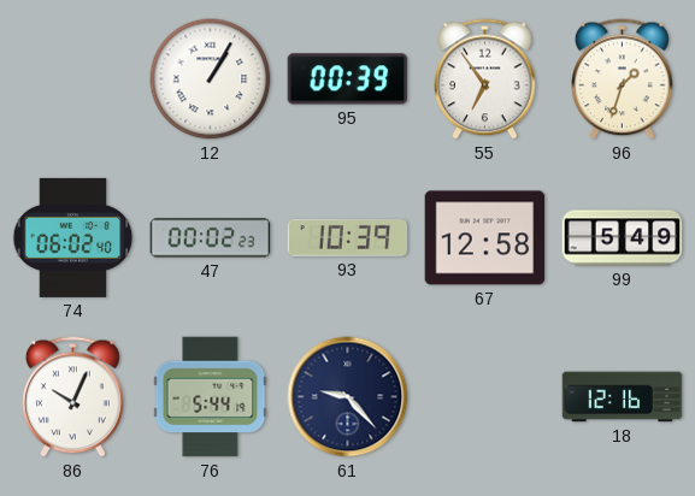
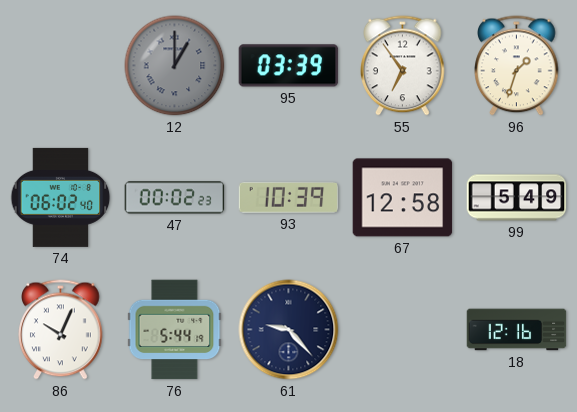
12: 1:05 -> 1:00 (175, 66)
12 dial: white -> grey (175, 66)
95: 00:39 -> 03:39 (289, 66)
